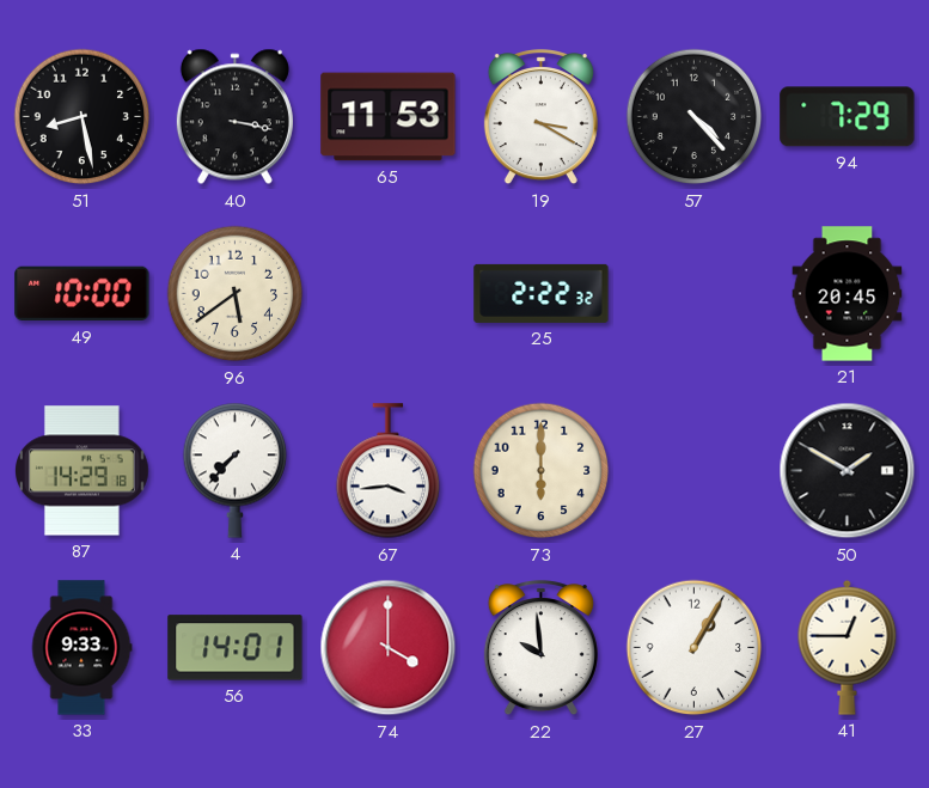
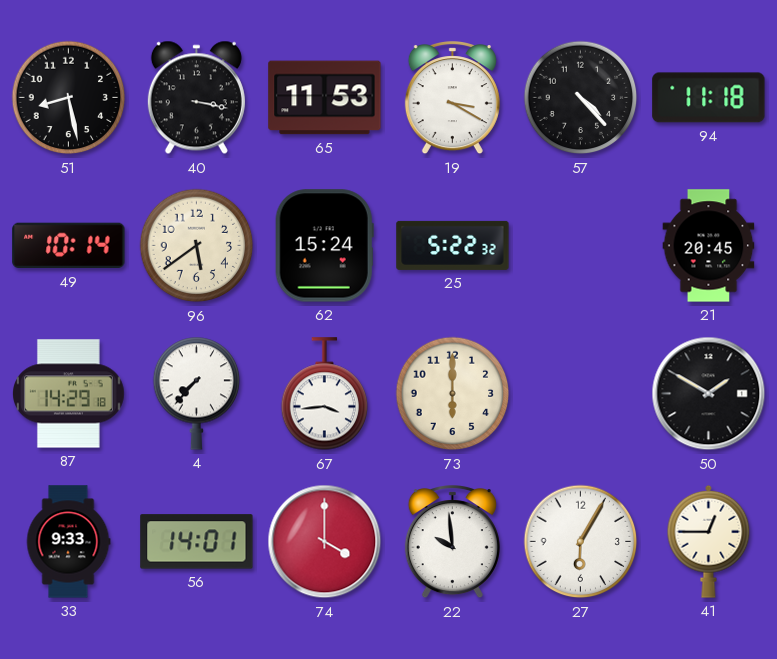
94: 7:29 -> 11:18 (709, 98)
49: 10:00 -> 10:14 (69, 246)
62: none -> 15:24 (324, 246)
25: 2:22 -> 5:22 (453, 245)
27: 1:05 -> 6:05 (581, 542)
